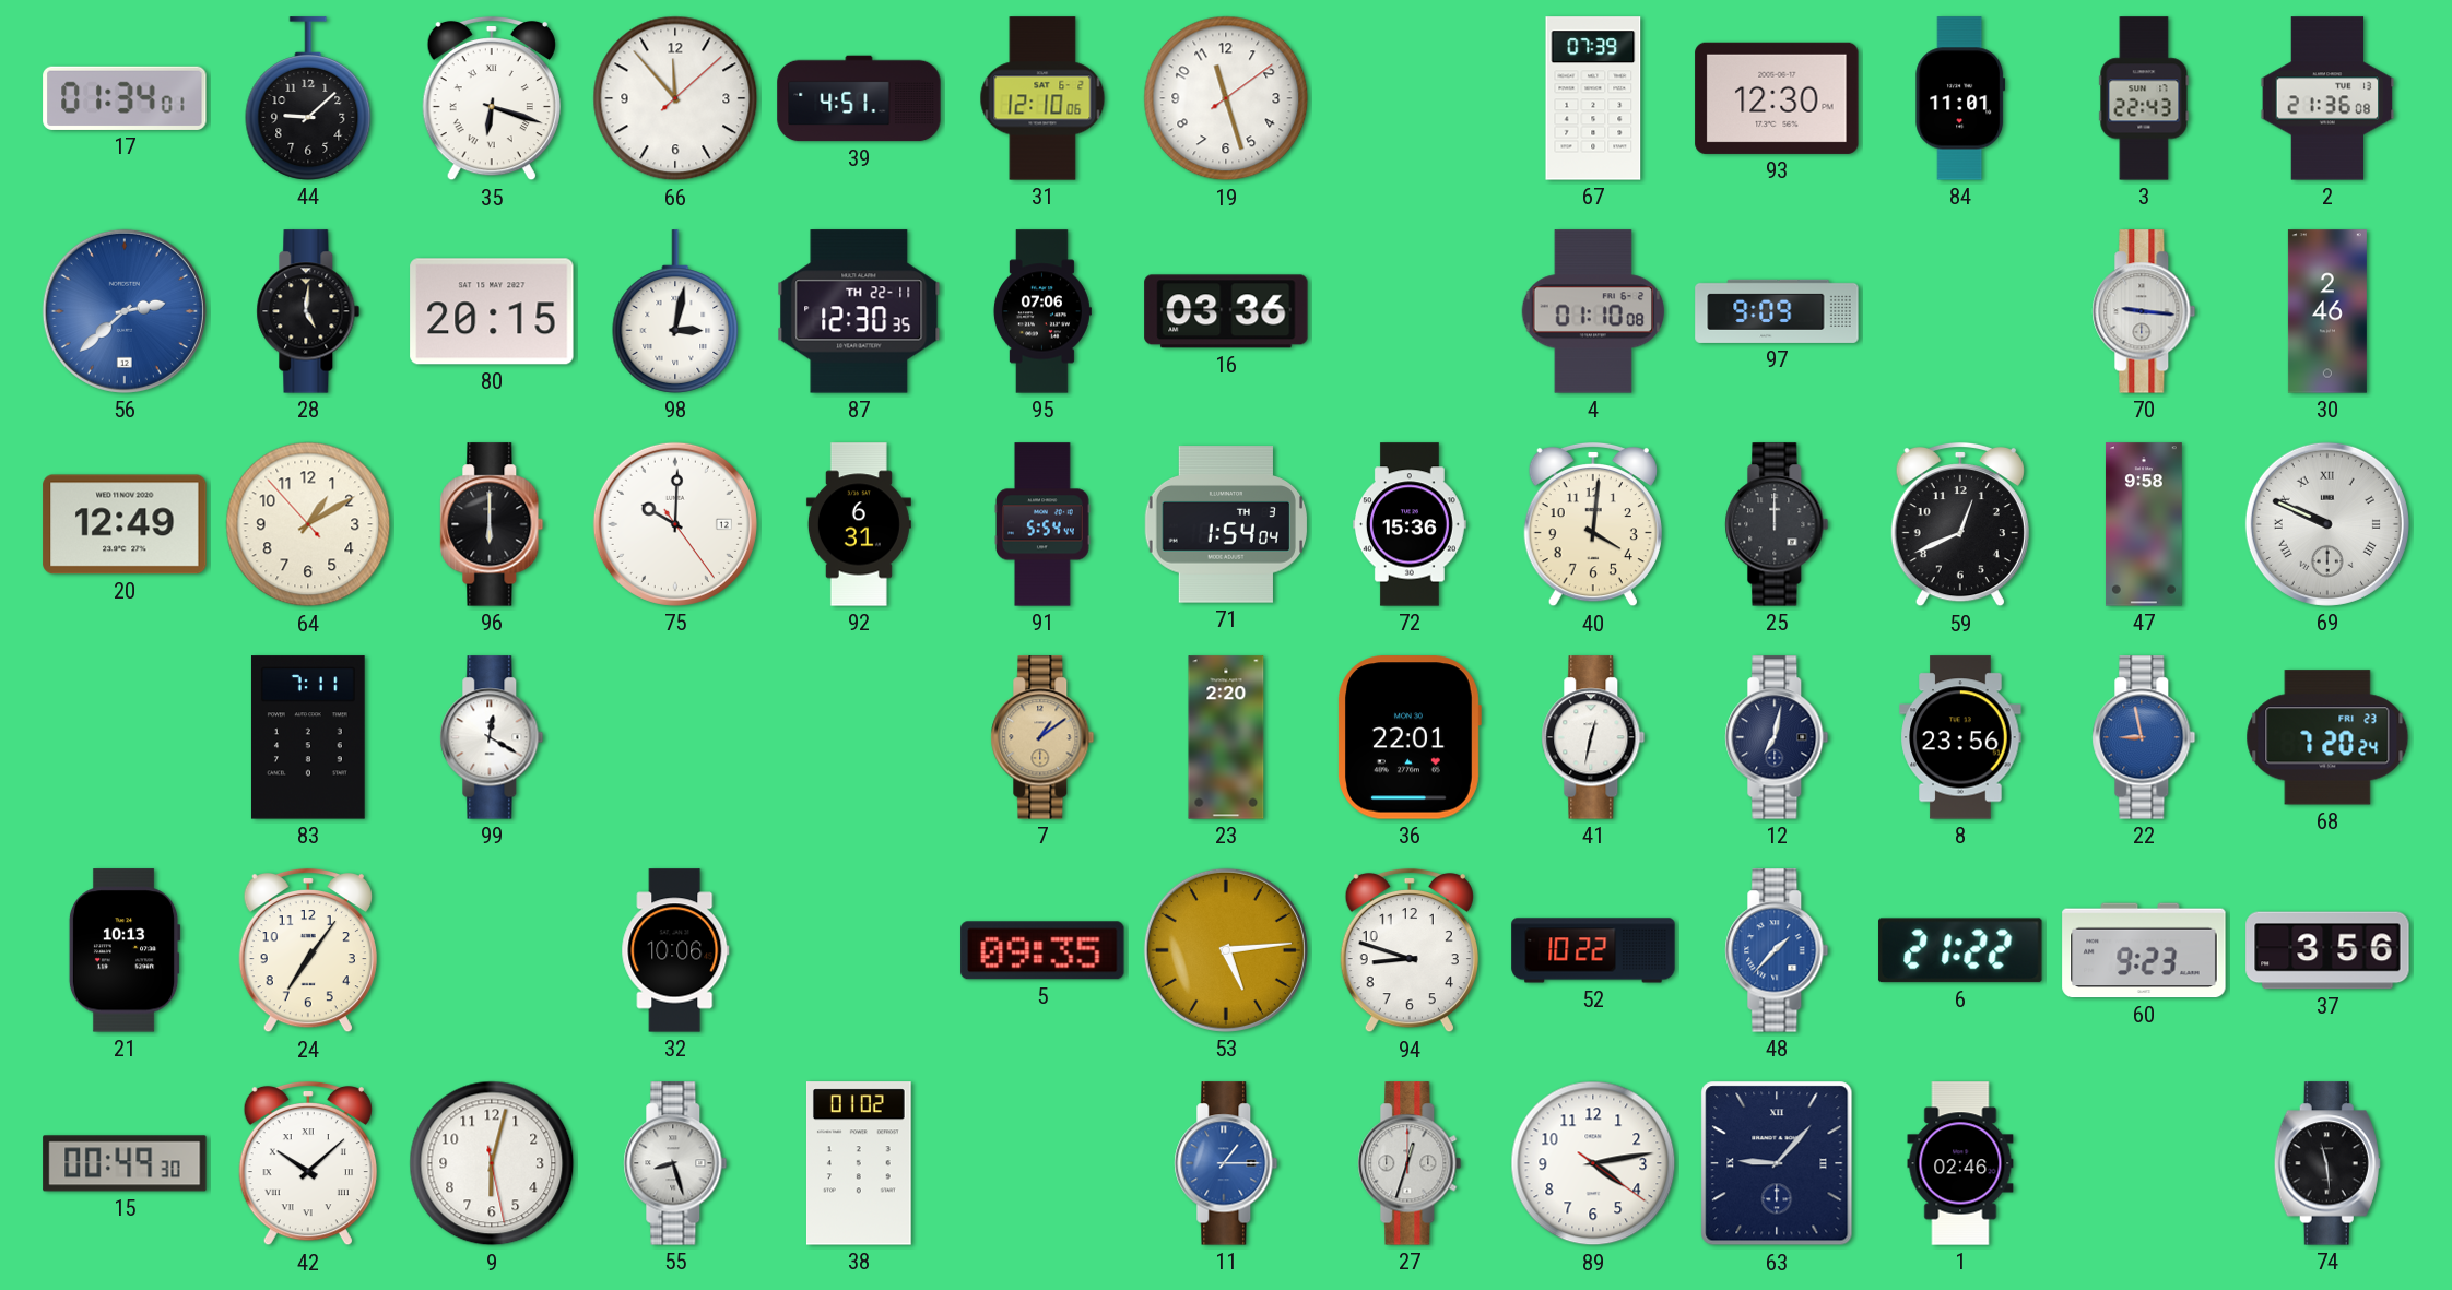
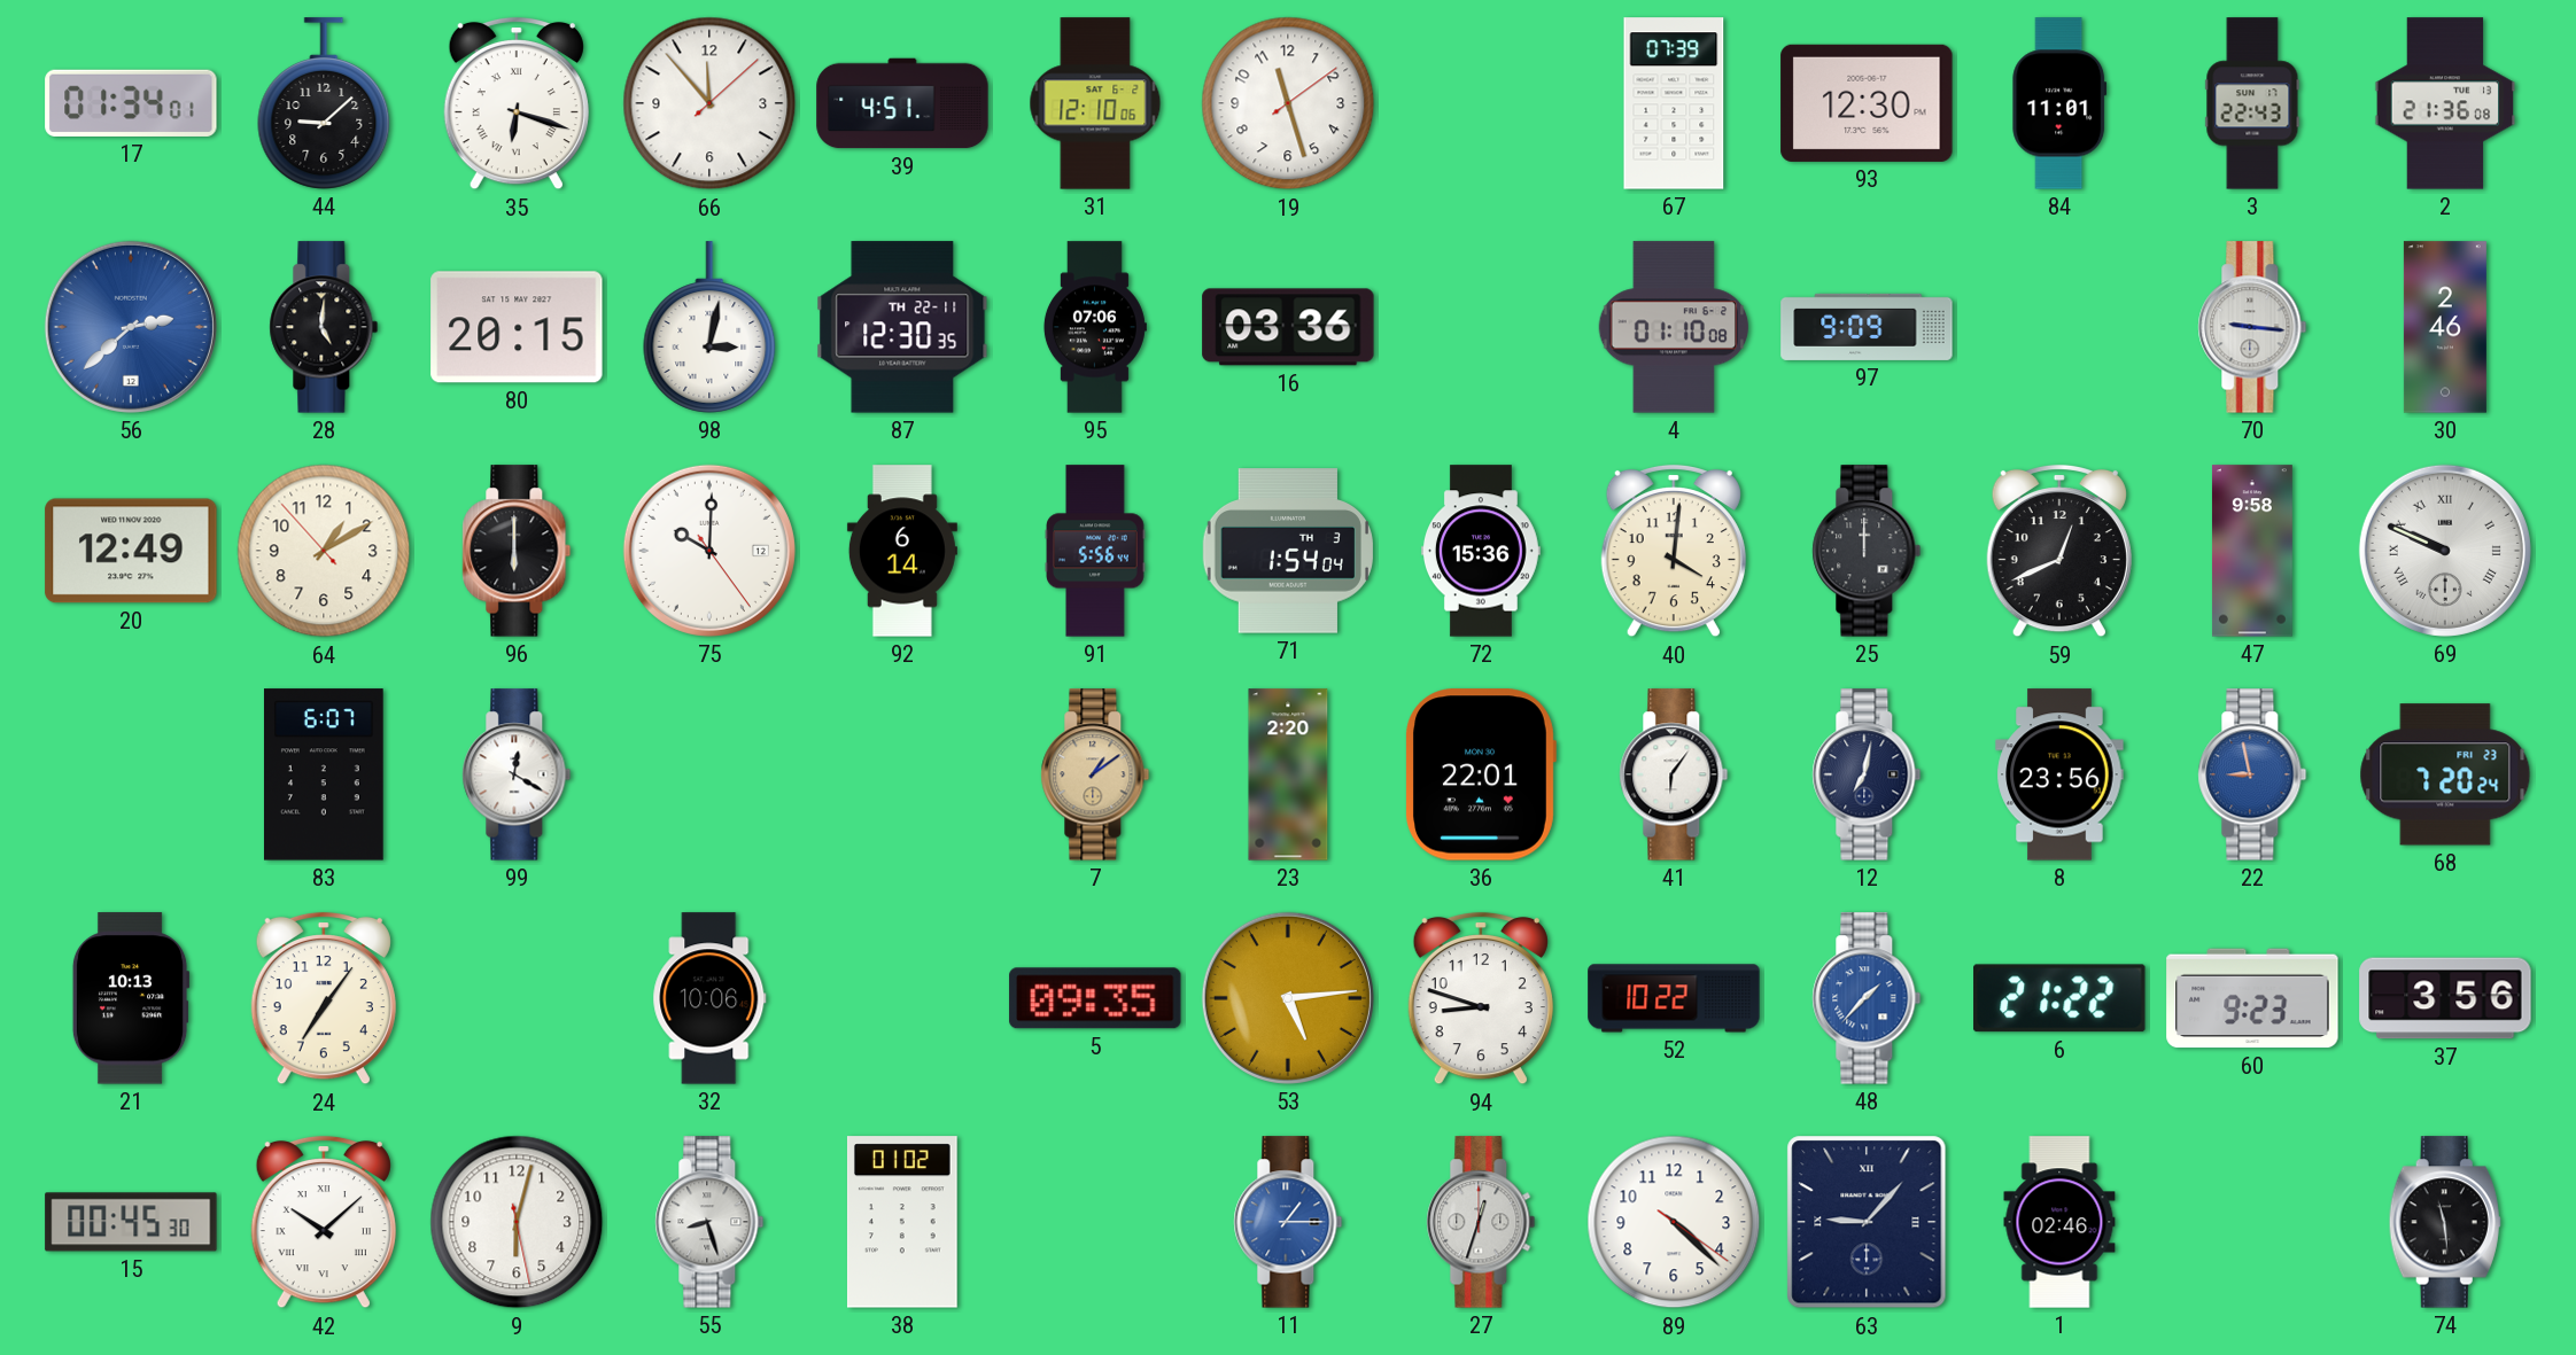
92: 6:31 -> 6:14 (902, 551)
91: 5:54 -> 5:56 (1095, 551)
83: 7:11 -> 6:07 (324, 774)
41: 12:32 -> 6:06 (1674, 774)
15: 00:49 -> 00:45 (131, 1222)
89: 4:13 -> 4:22 (1674, 1222)
